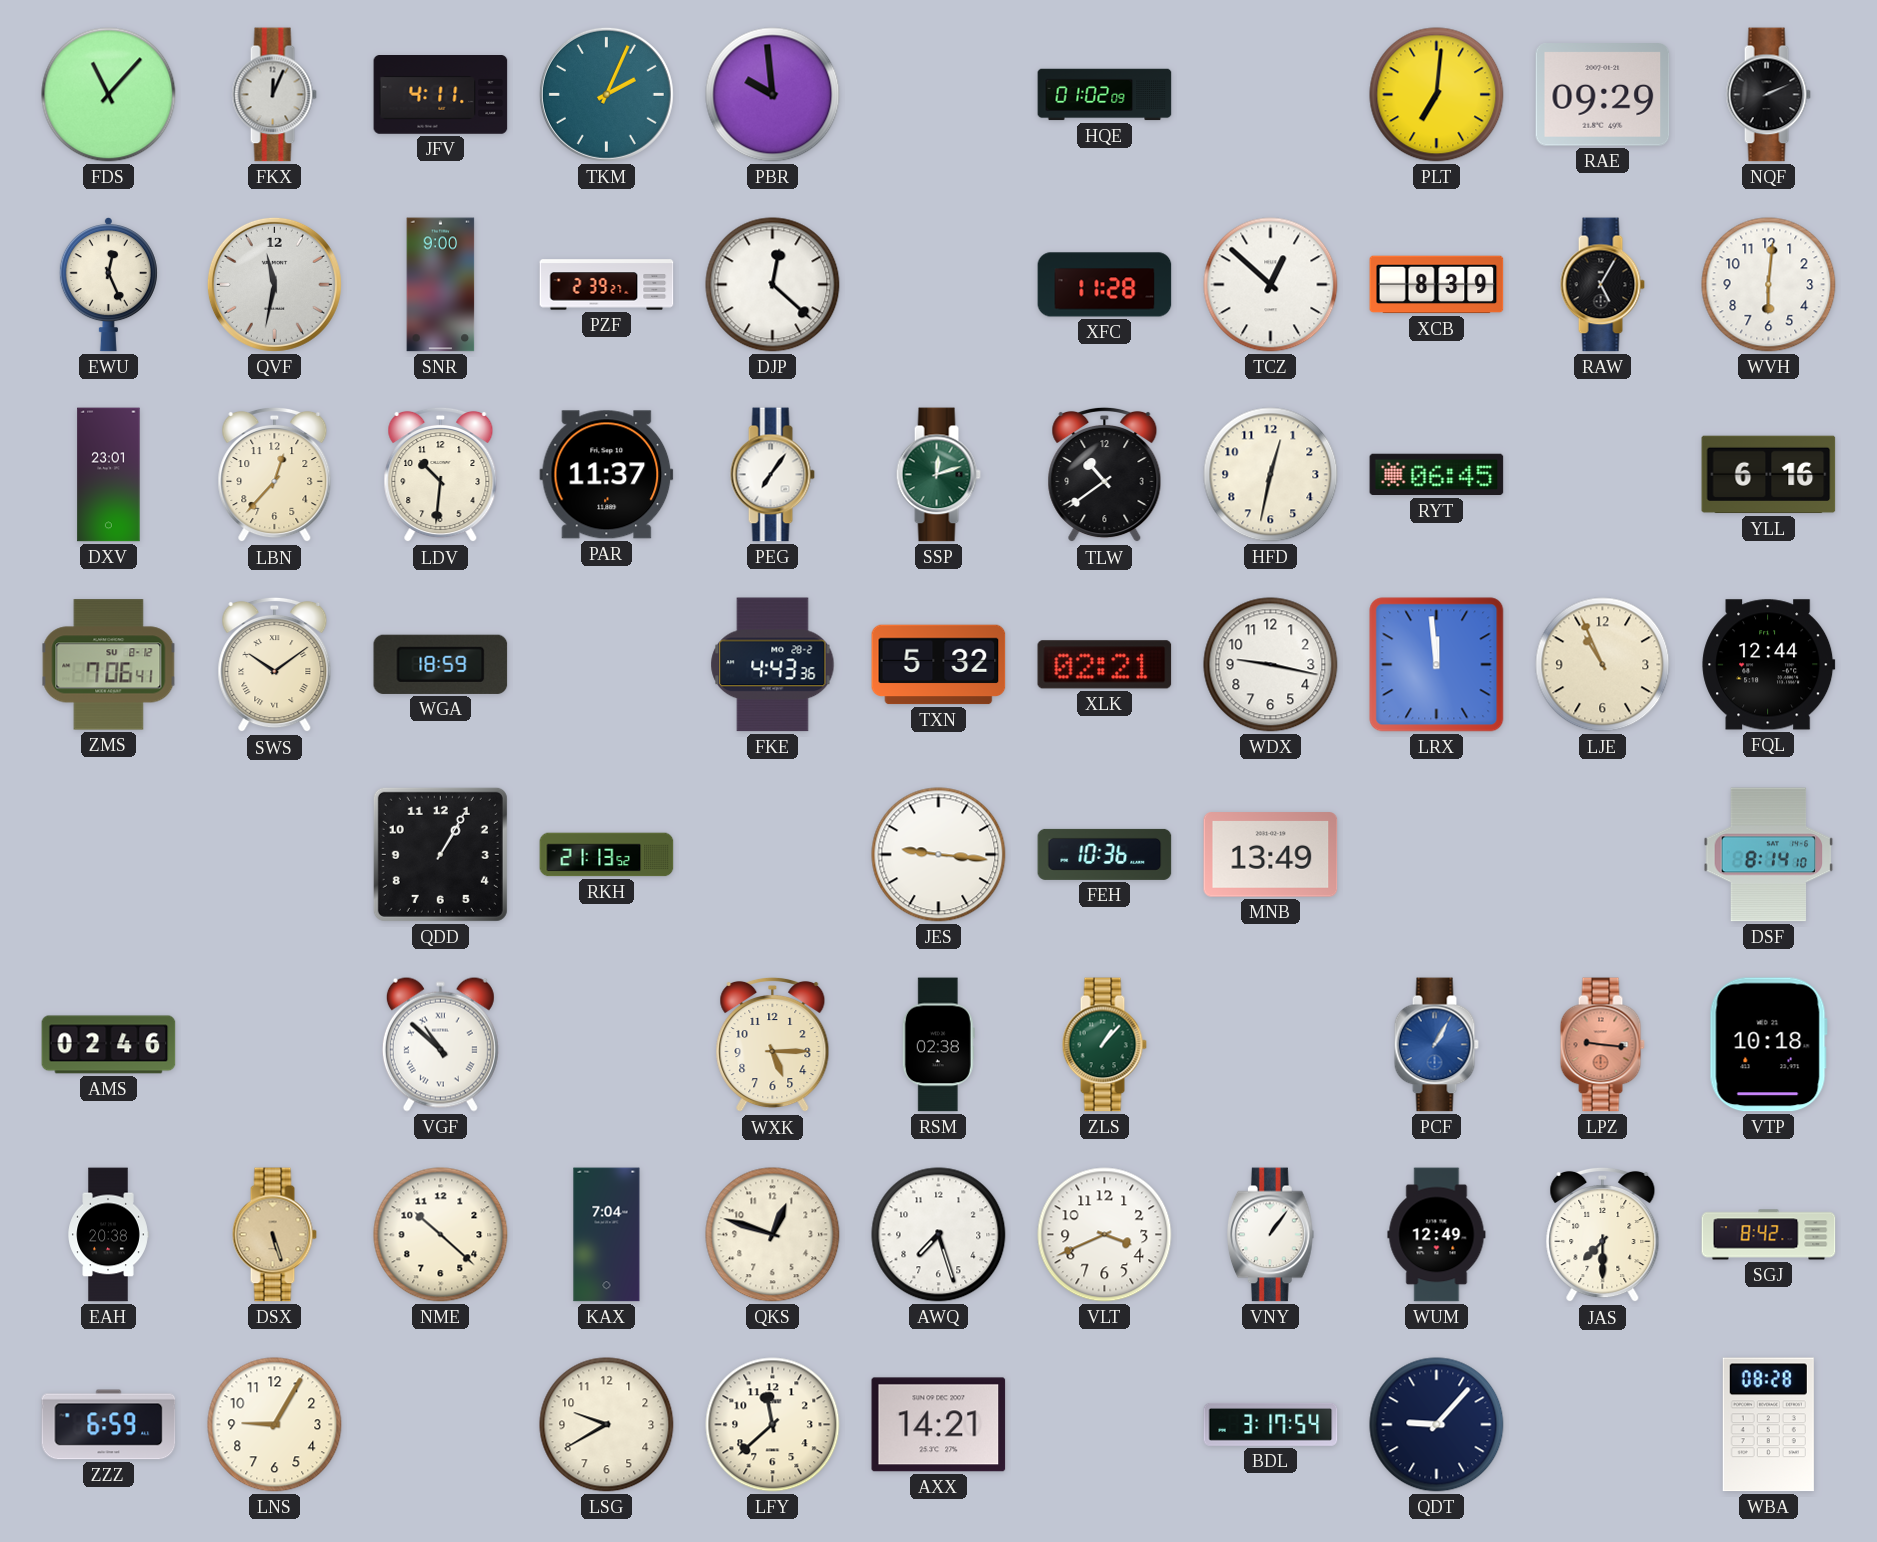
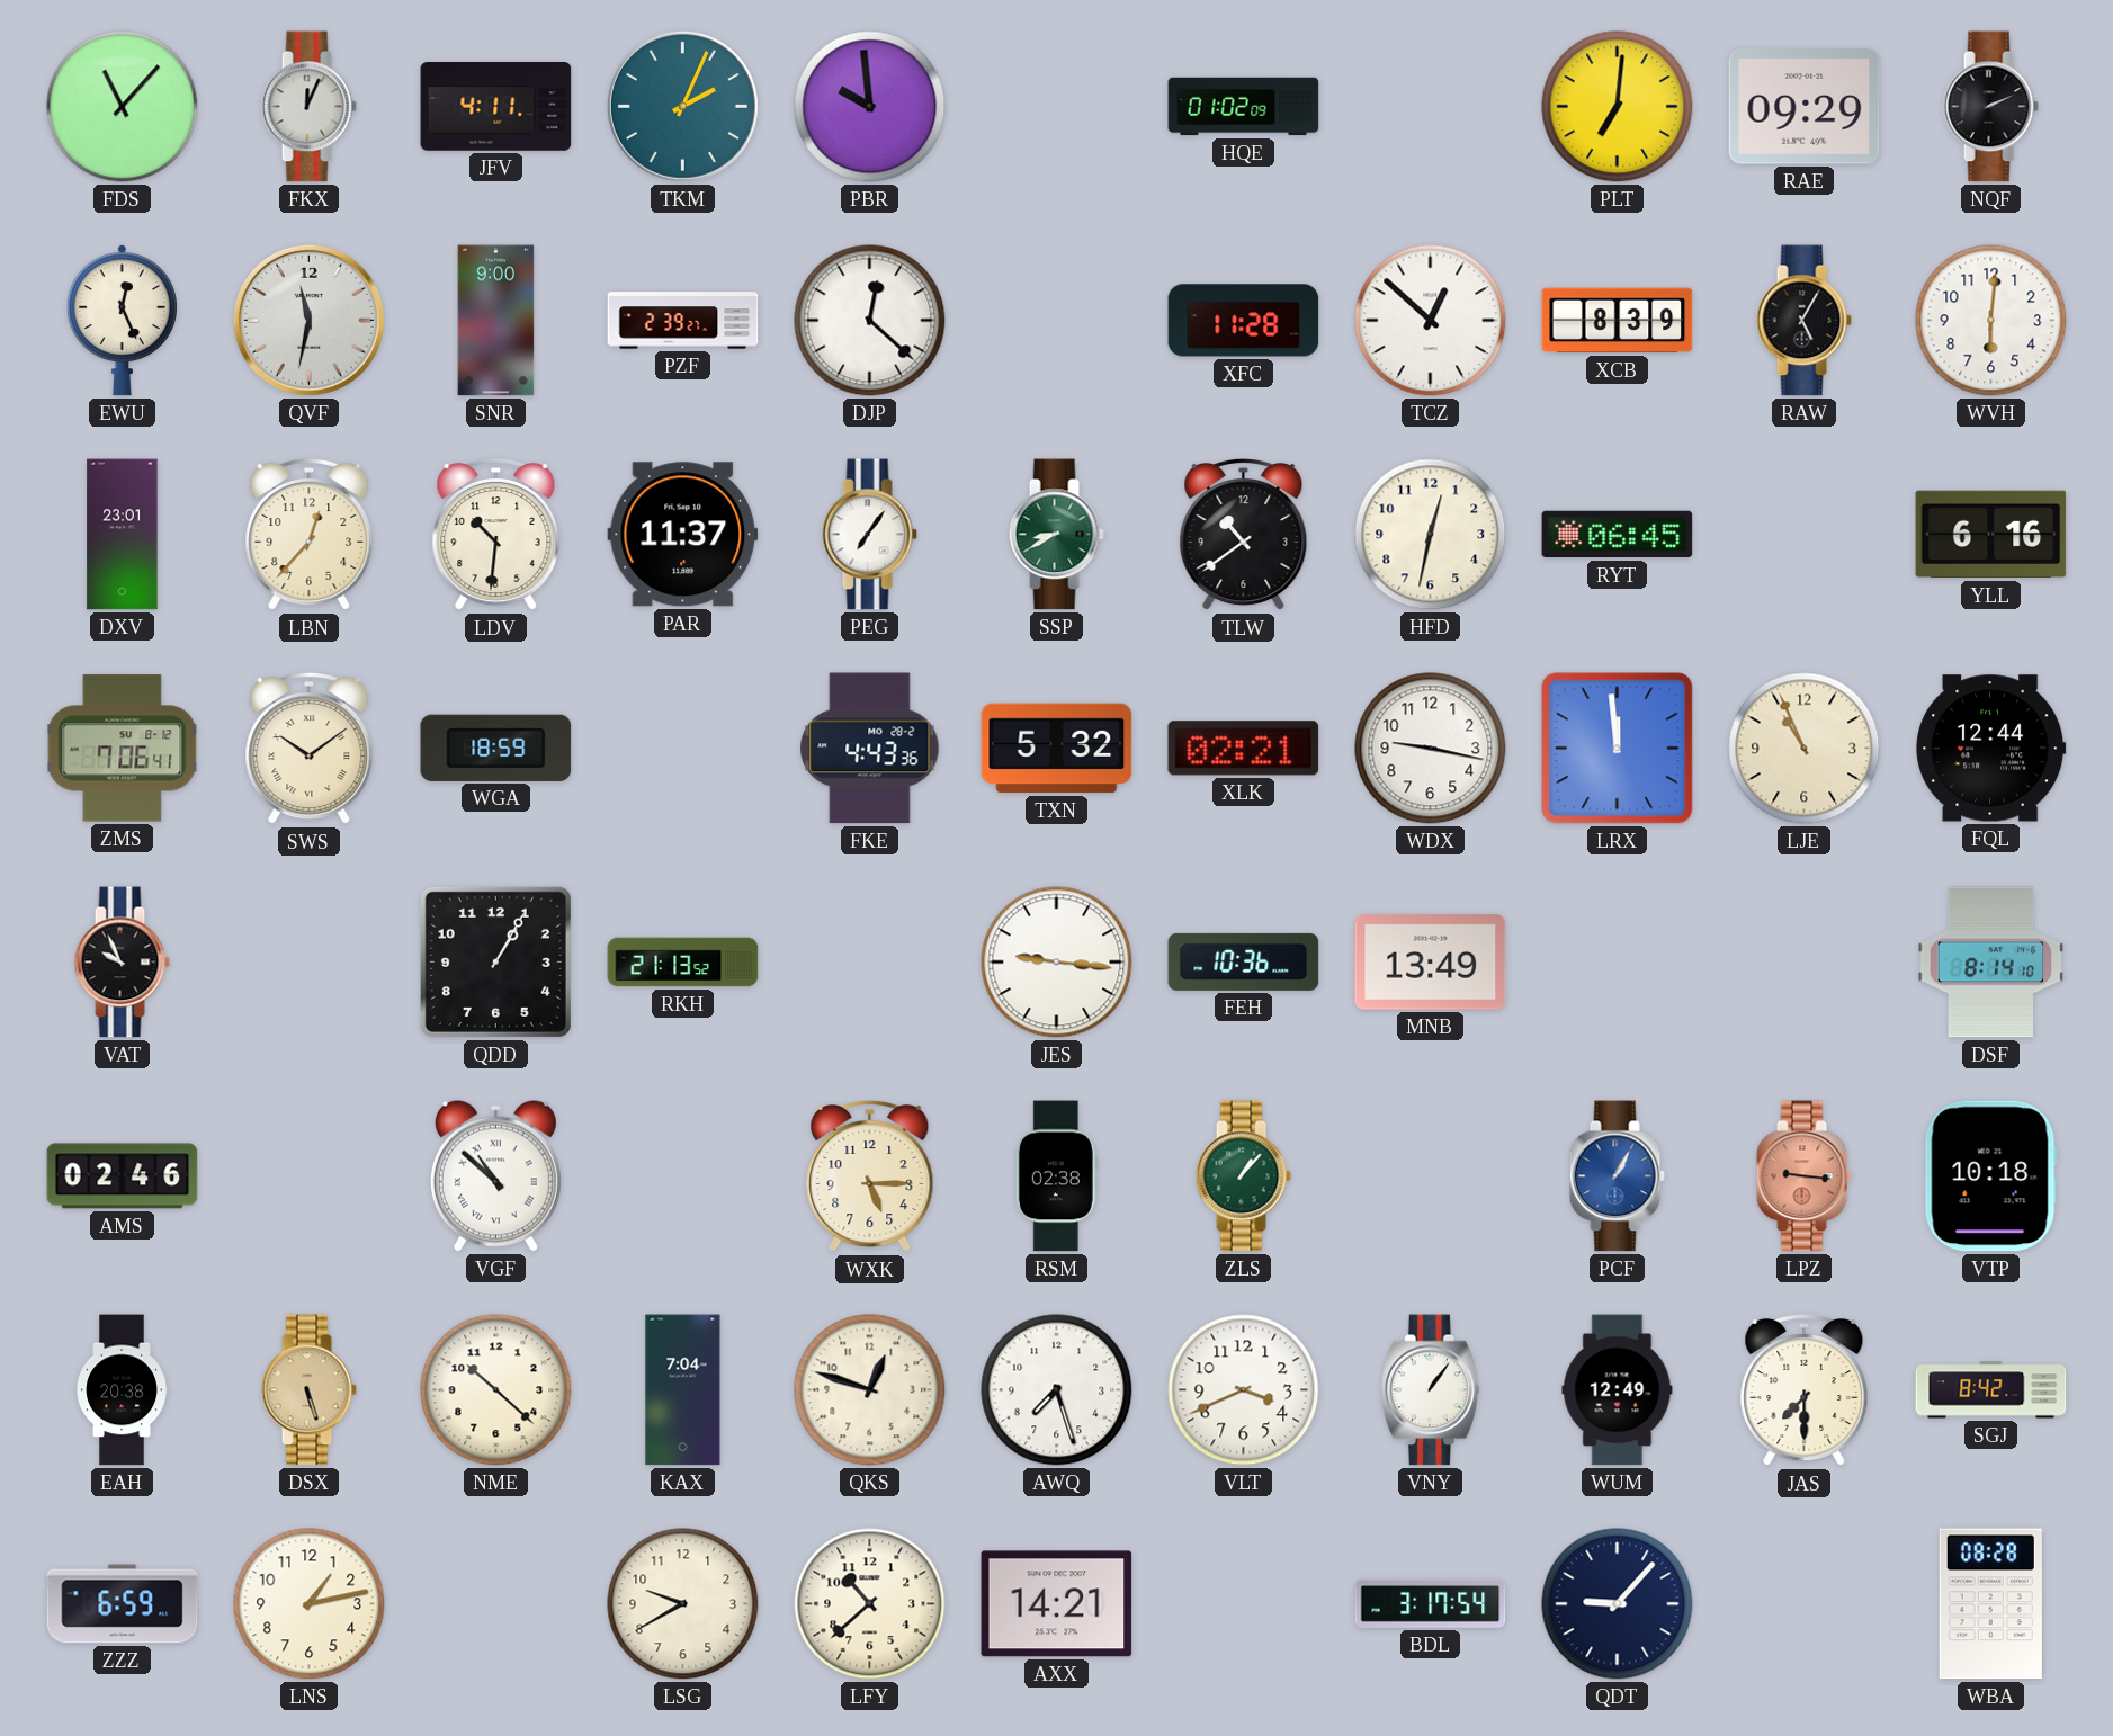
SSP: 12:12 -> 8:40 (1056, 535)
VAT: none -> 9:56 (122, 963)
LNS: 9:05 -> 1:13 (310, 1604)
LFY: 11:38 -> 10:38 (870, 1604)
